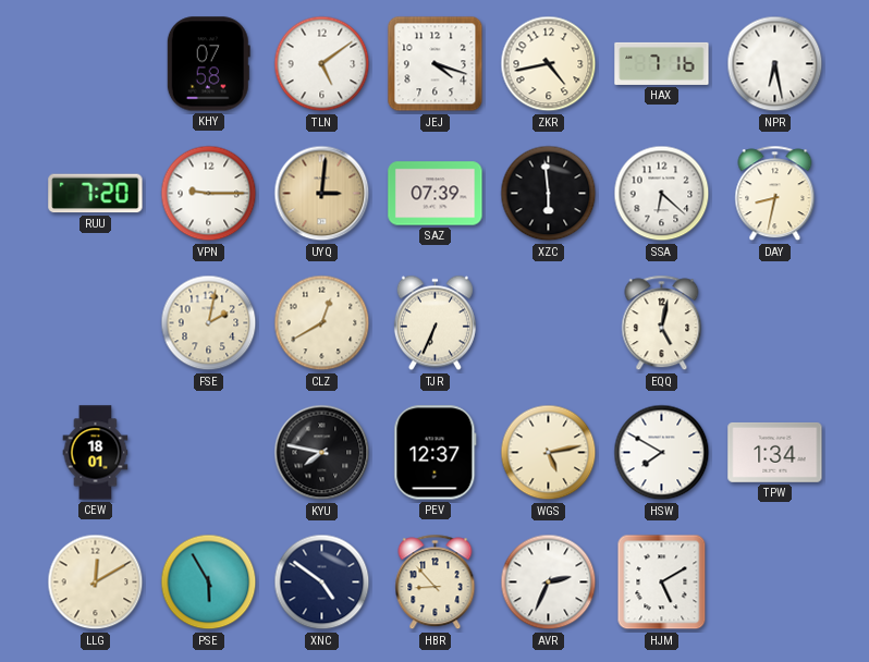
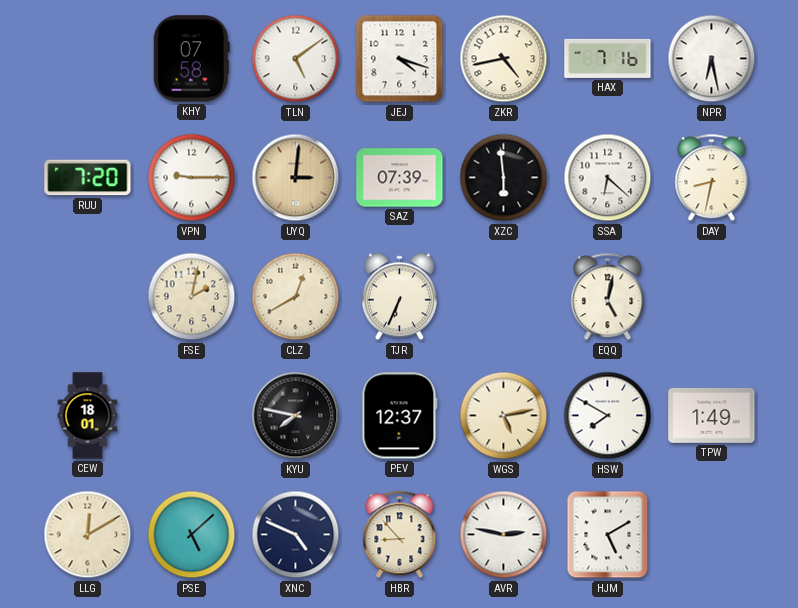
TPW: 1:34 -> 1:49 (712, 415)
PSE: 5:55 -> 5:08 (192, 535)
XNC: 4:51 -> 4:49 (296, 535)
AVR: 2:34 -> 2:47 (504, 535)
